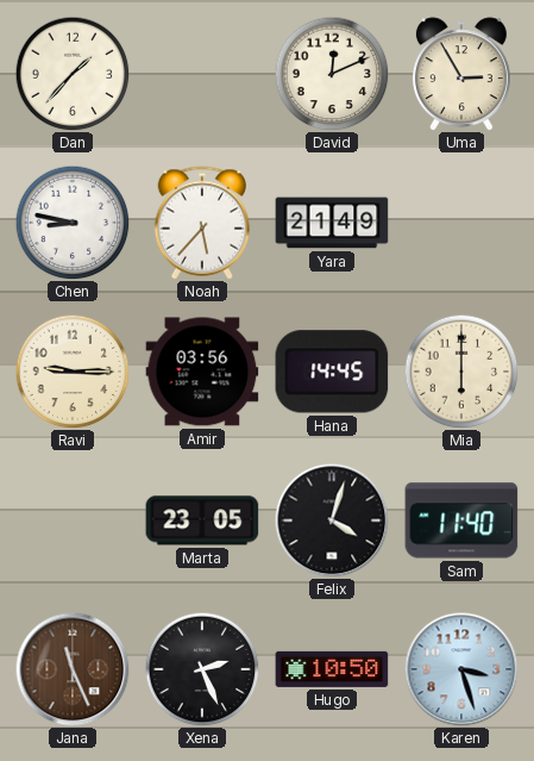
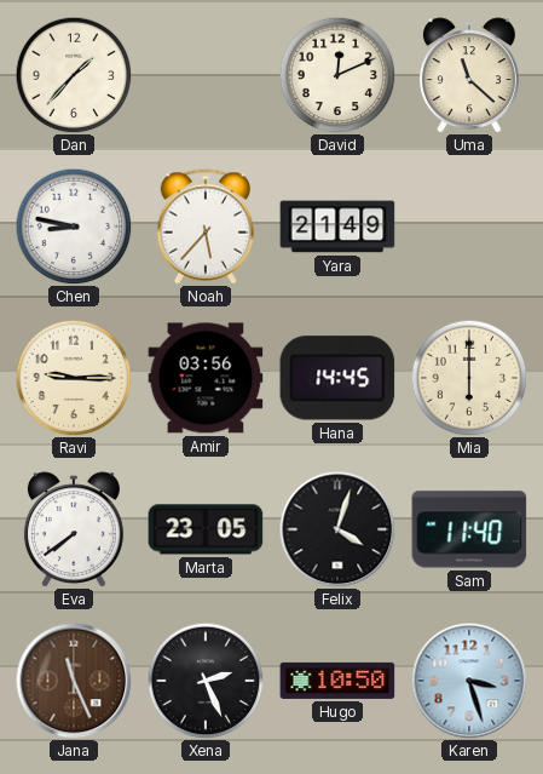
Uma: 2:55 -> 11:22 (469, 75)
Eva: none -> 7:39 (74, 529)
